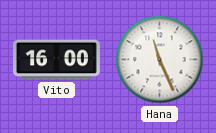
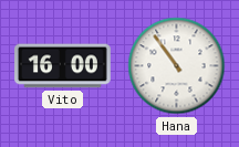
Hana: 11:26 -> 10:54 (177, 66)
